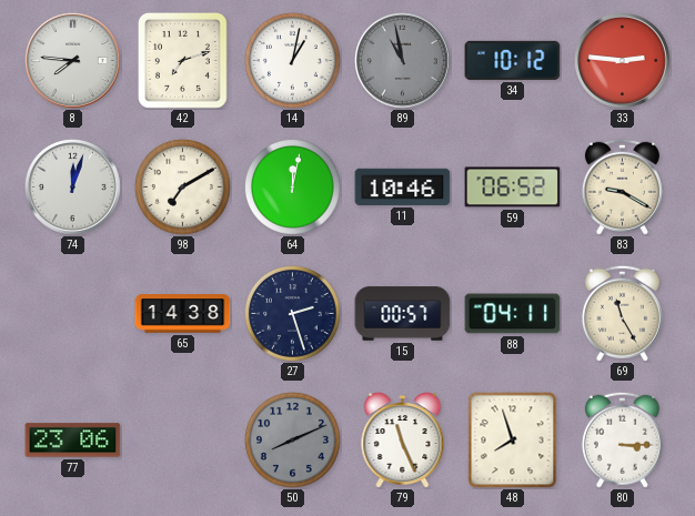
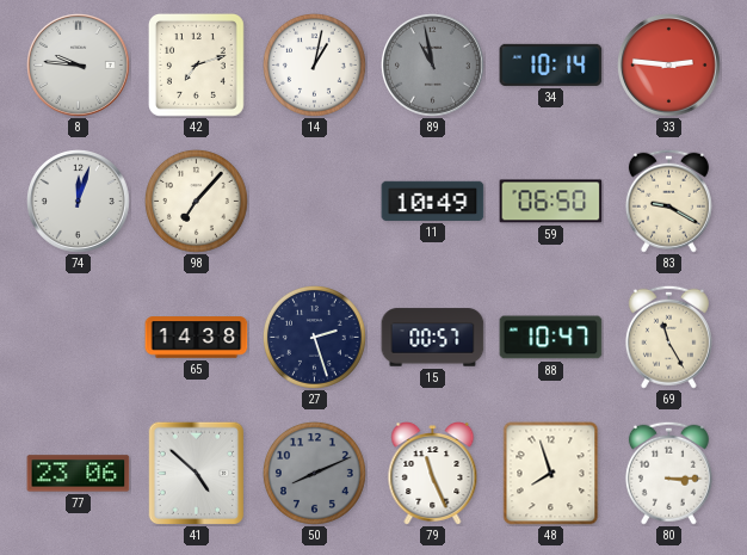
8: 7:46 -> 9:46 (79, 66)
34: 10:12 -> 10:14 (551, 64)
98: 7:10 -> 7:07 (196, 201)
64: 12:02 -> none (292, 186)
11: 10:46 -> 10:49 (433, 201)
59: 06:52 -> 06:50 (551, 202)
88: 04:11 -> 10:47 (551, 338)
41: none -> 4:52 (197, 473)
